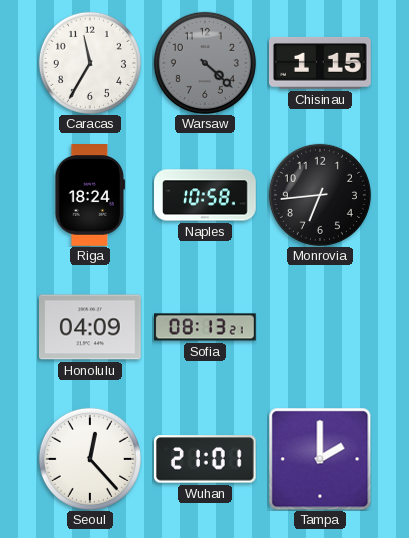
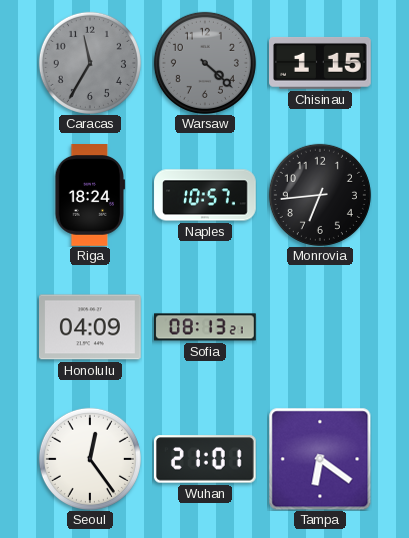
Caracas dial: white -> grey (90, 63)
Naples: 10:58 -> 10:57 (205, 195)
Seoul: 12:23 -> 12:24 (90, 459)
Tampa: 2:00 -> 6:21 (320, 459)
